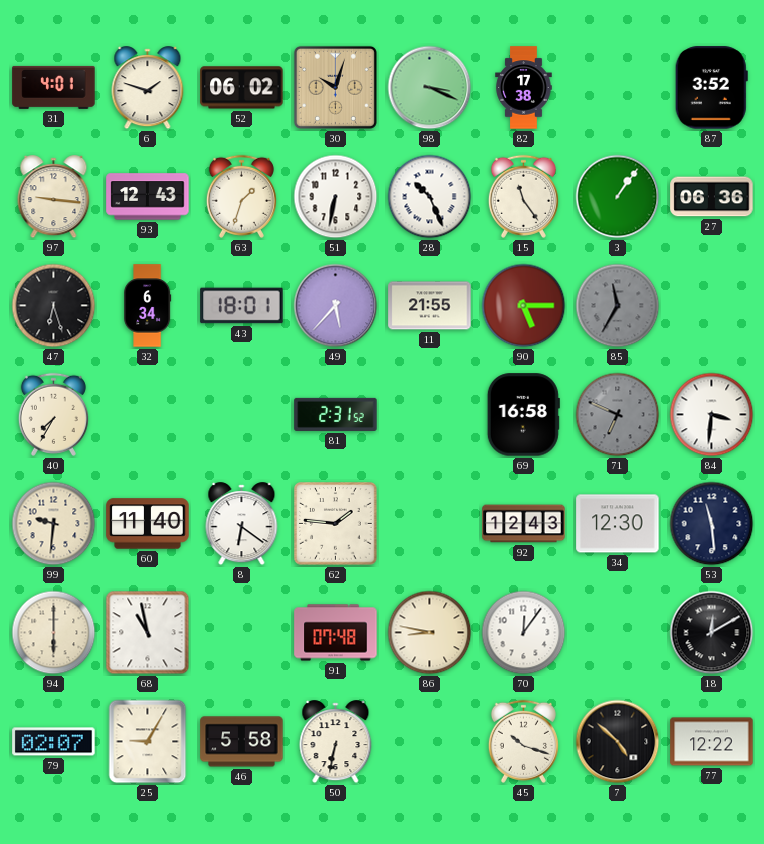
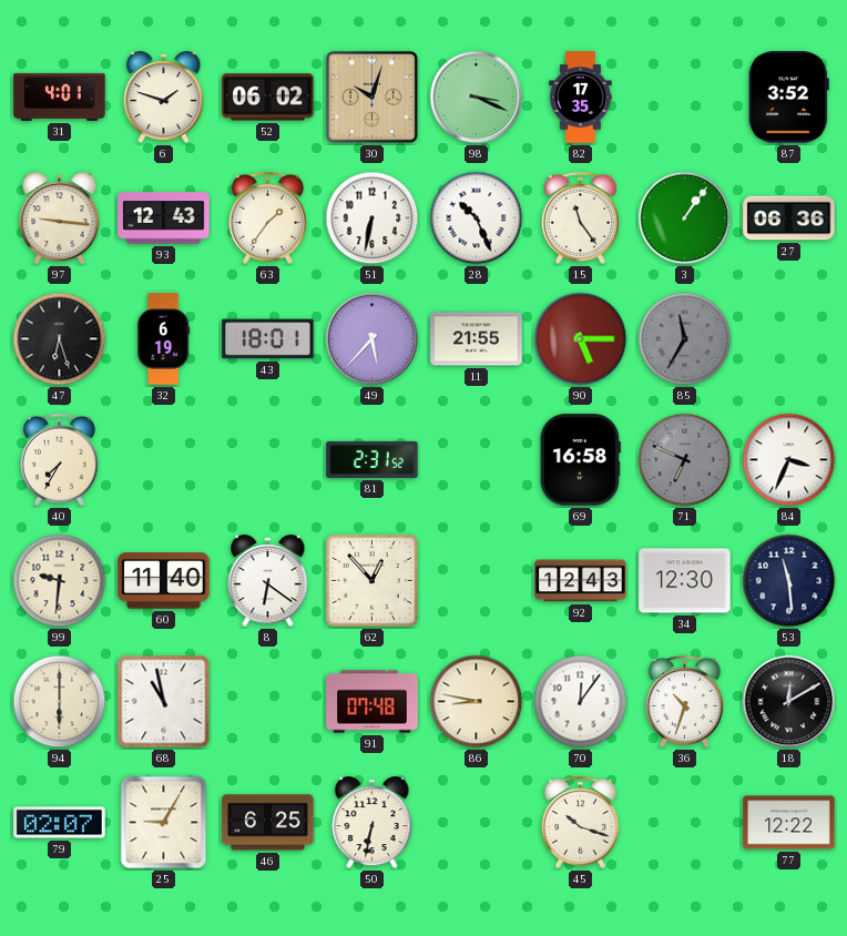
82: 17:38 -> 17:35 (581, 98)
63: 1:33 -> 1:36 (267, 217)
32: 6:34 -> 6:19 (164, 339)
84: 3:31 -> 3:34 (789, 460)
62: 1:46 -> 12:53 (373, 581)
36: none -> 10:33 (684, 701)
46: 5:58 -> 6:25 (268, 823)
7: 4:52 -> none (618, 742)
